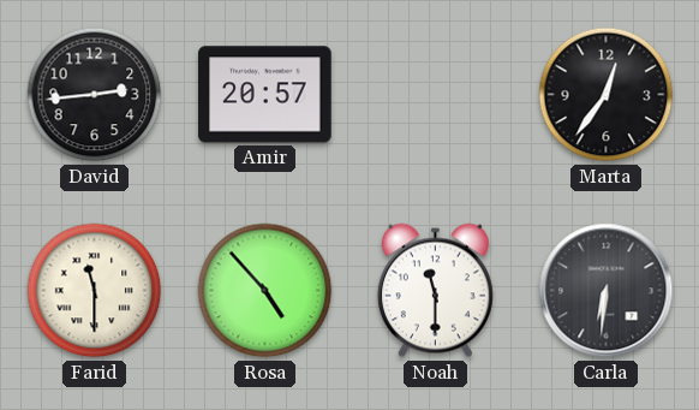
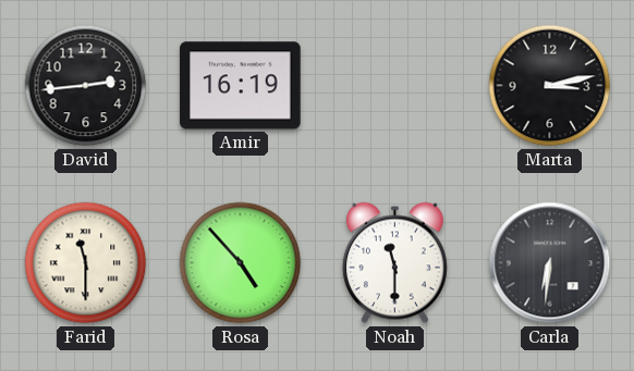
Amir: 20:57 -> 16:19 (241, 86)
Marta: 12:36 -> 3:13 (550, 86)
